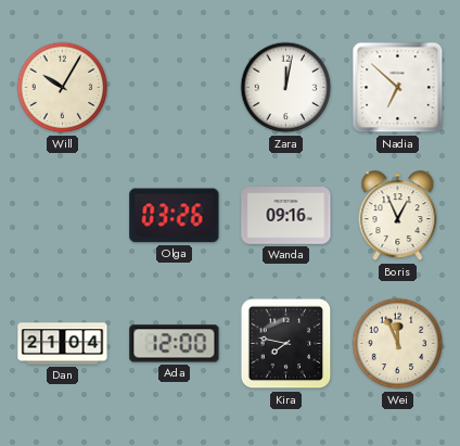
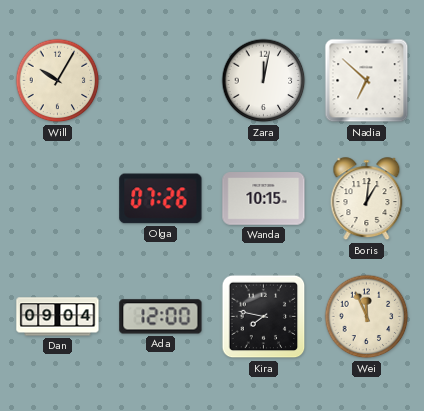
Olga: 03:26 -> 07:26 (161, 199)
Wanda: 09:16 -> 10:15 (264, 199)
Boris: 12:56 -> 1:01 (367, 199)
Dan: 21:04 -> 09:04 (58, 317)
